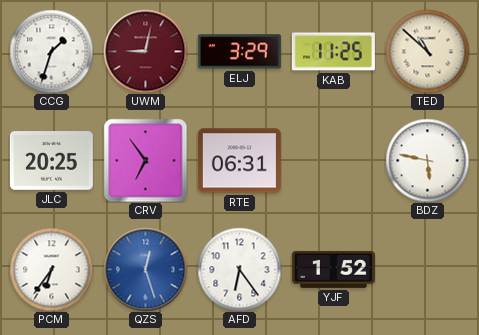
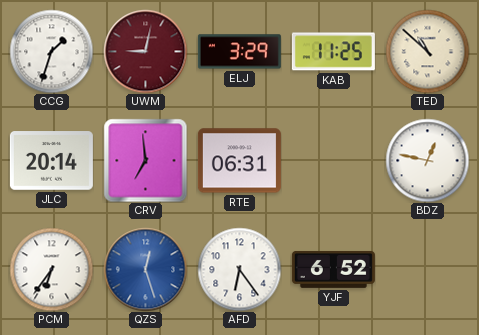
JLC: 20:25 -> 20:14 (51, 161)
CRV: 6:54 -> 6:59 (145, 160)
BDZ: 5:47 -> 12:47 (427, 160)
YJF: 1:52 -> 6:52 (333, 269)
